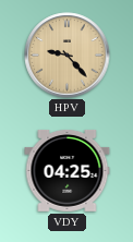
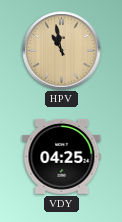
HPV: 9:23 -> 10:58 (62, 51)
